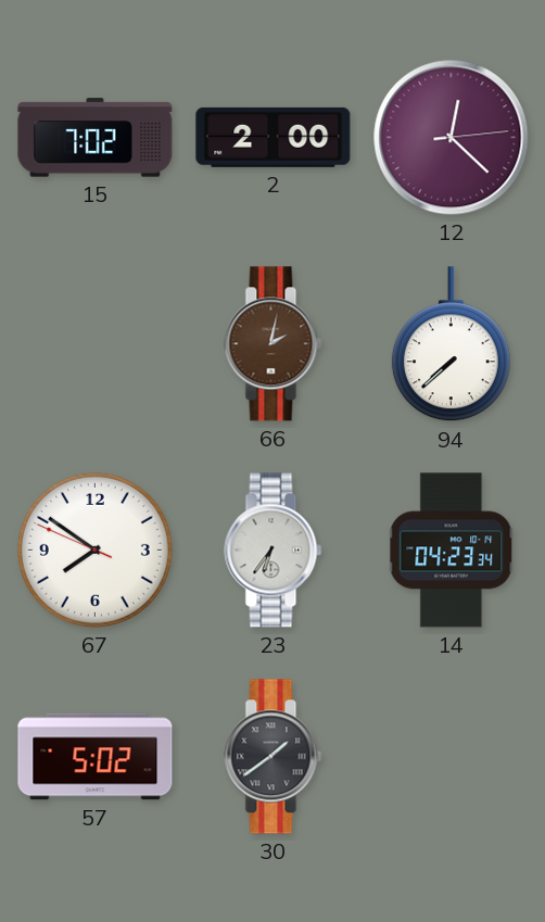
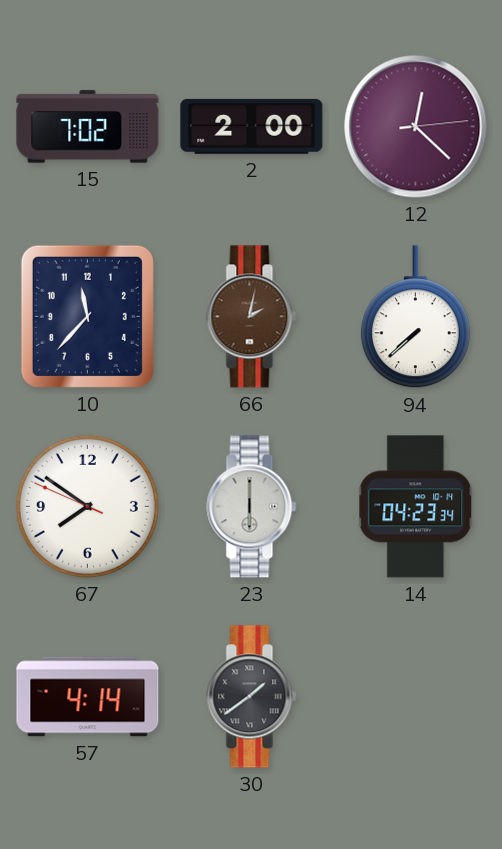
10: none -> 11:37 (87, 316)
23: 6:36 -> 6:00 (252, 507)
57: 5:02 -> 4:14 (88, 697)
